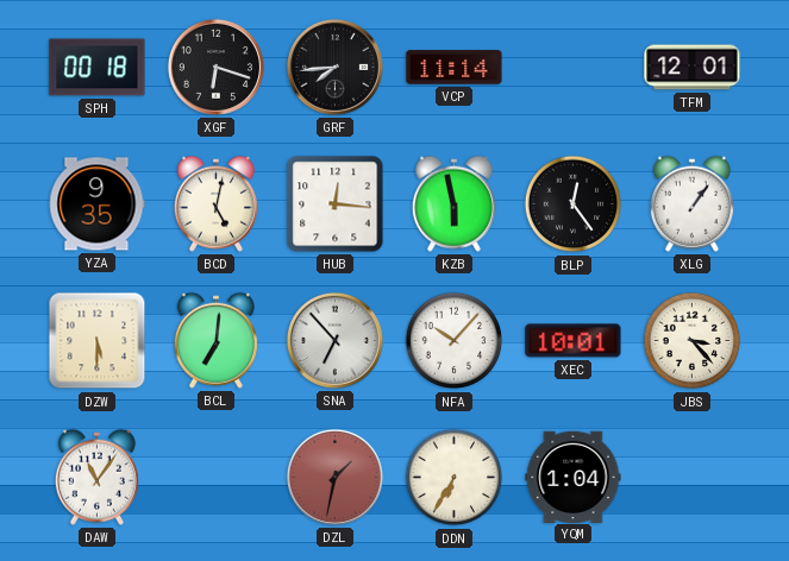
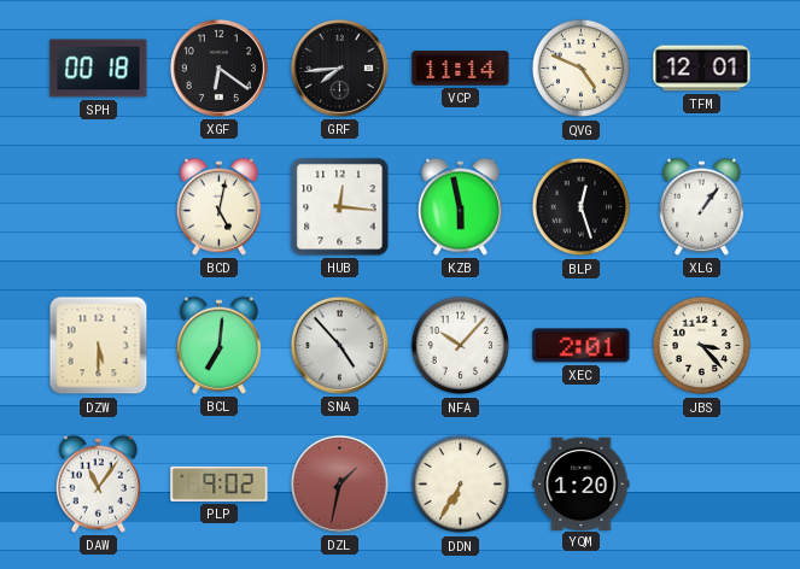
XGF: 6:18 -> 6:21 (218, 68)
QVG: none -> 4:49 (582, 69)
YZA: 9:35 -> none (96, 204)
BLP: 12:24 -> 12:27 (582, 207)
SNA: 6:53 -> 4:53 (339, 345)
XEC: 10:01 -> 2:01 (582, 346)
PLP: none -> 9:02 (220, 483)
YQM: 1:04 -> 1:20 (582, 483)
